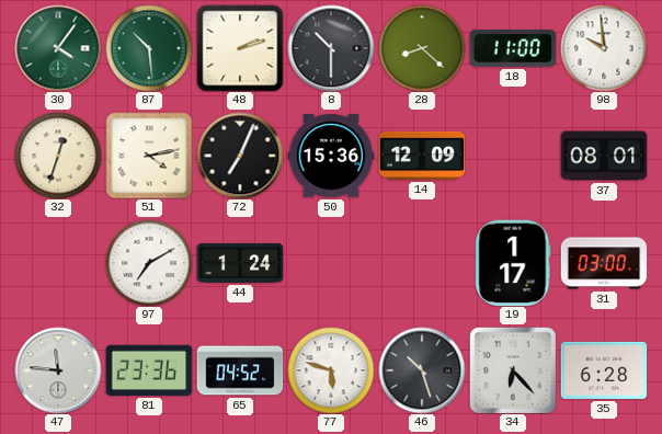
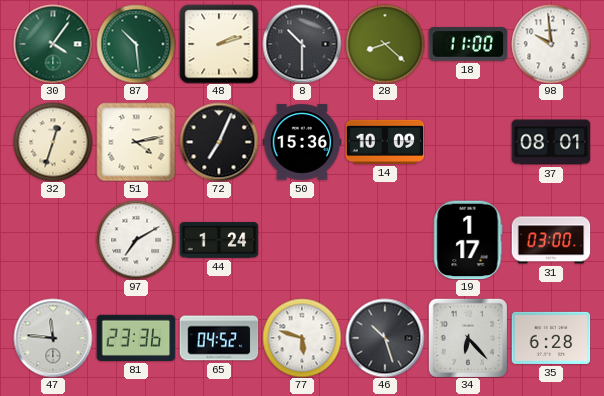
14: 12:09 -> 10:09 (385, 142)
